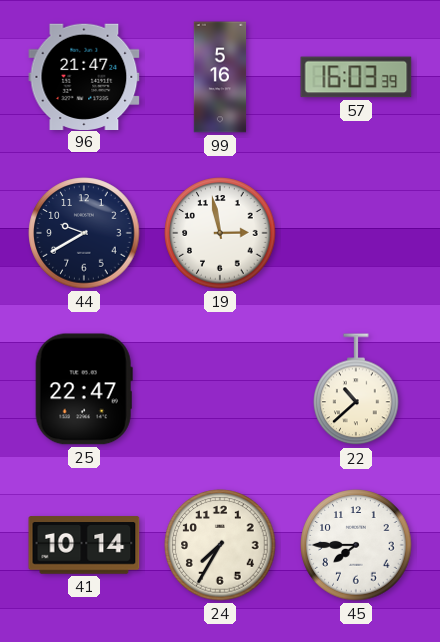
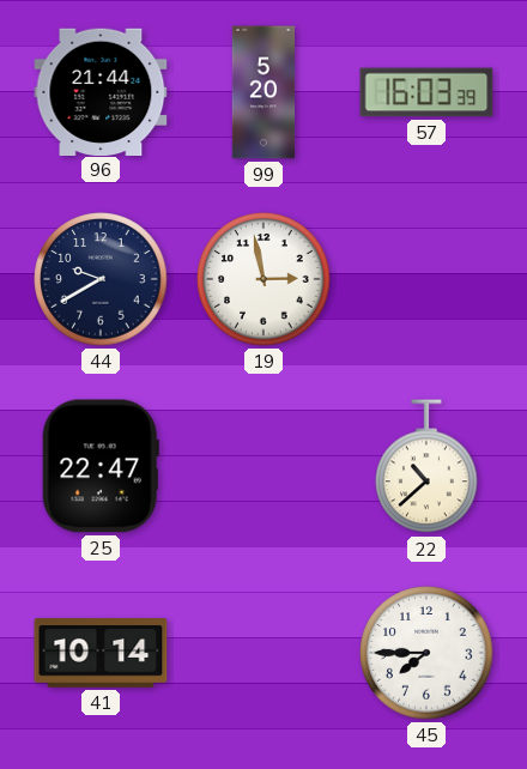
96: 21:47 -> 21:44 (101, 91)
99: 5:16 -> 5:20 (263, 92)
24: 7:35 -> none (220, 545)
